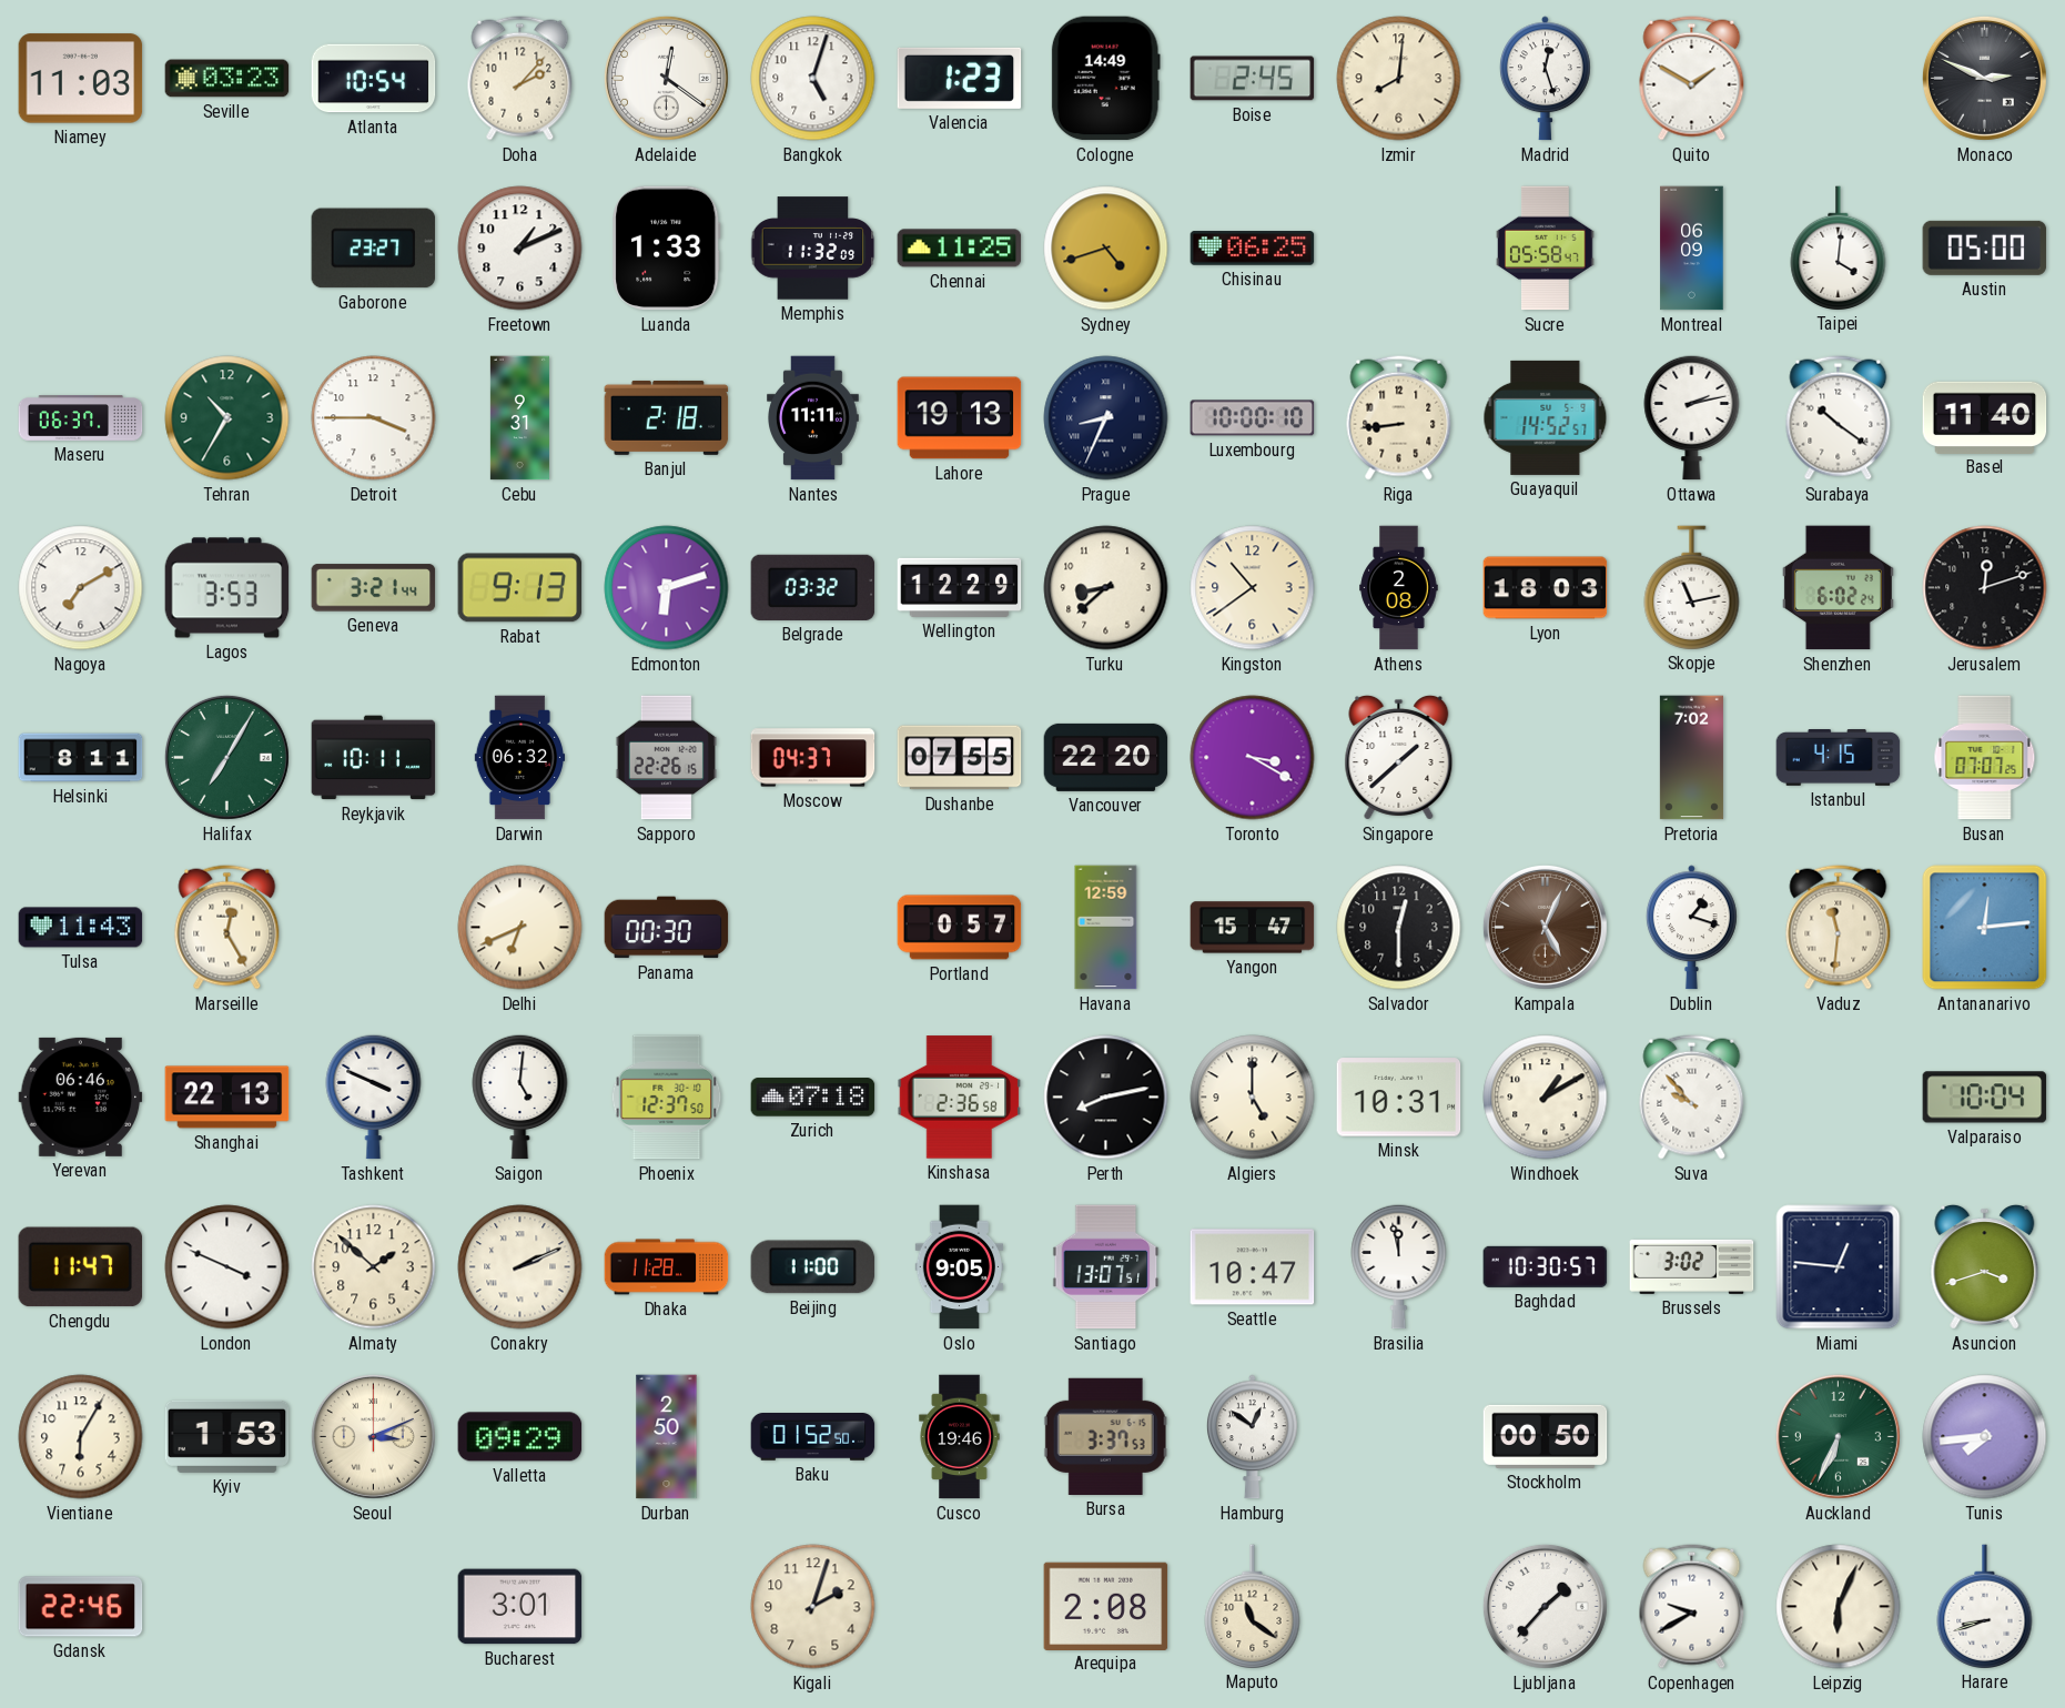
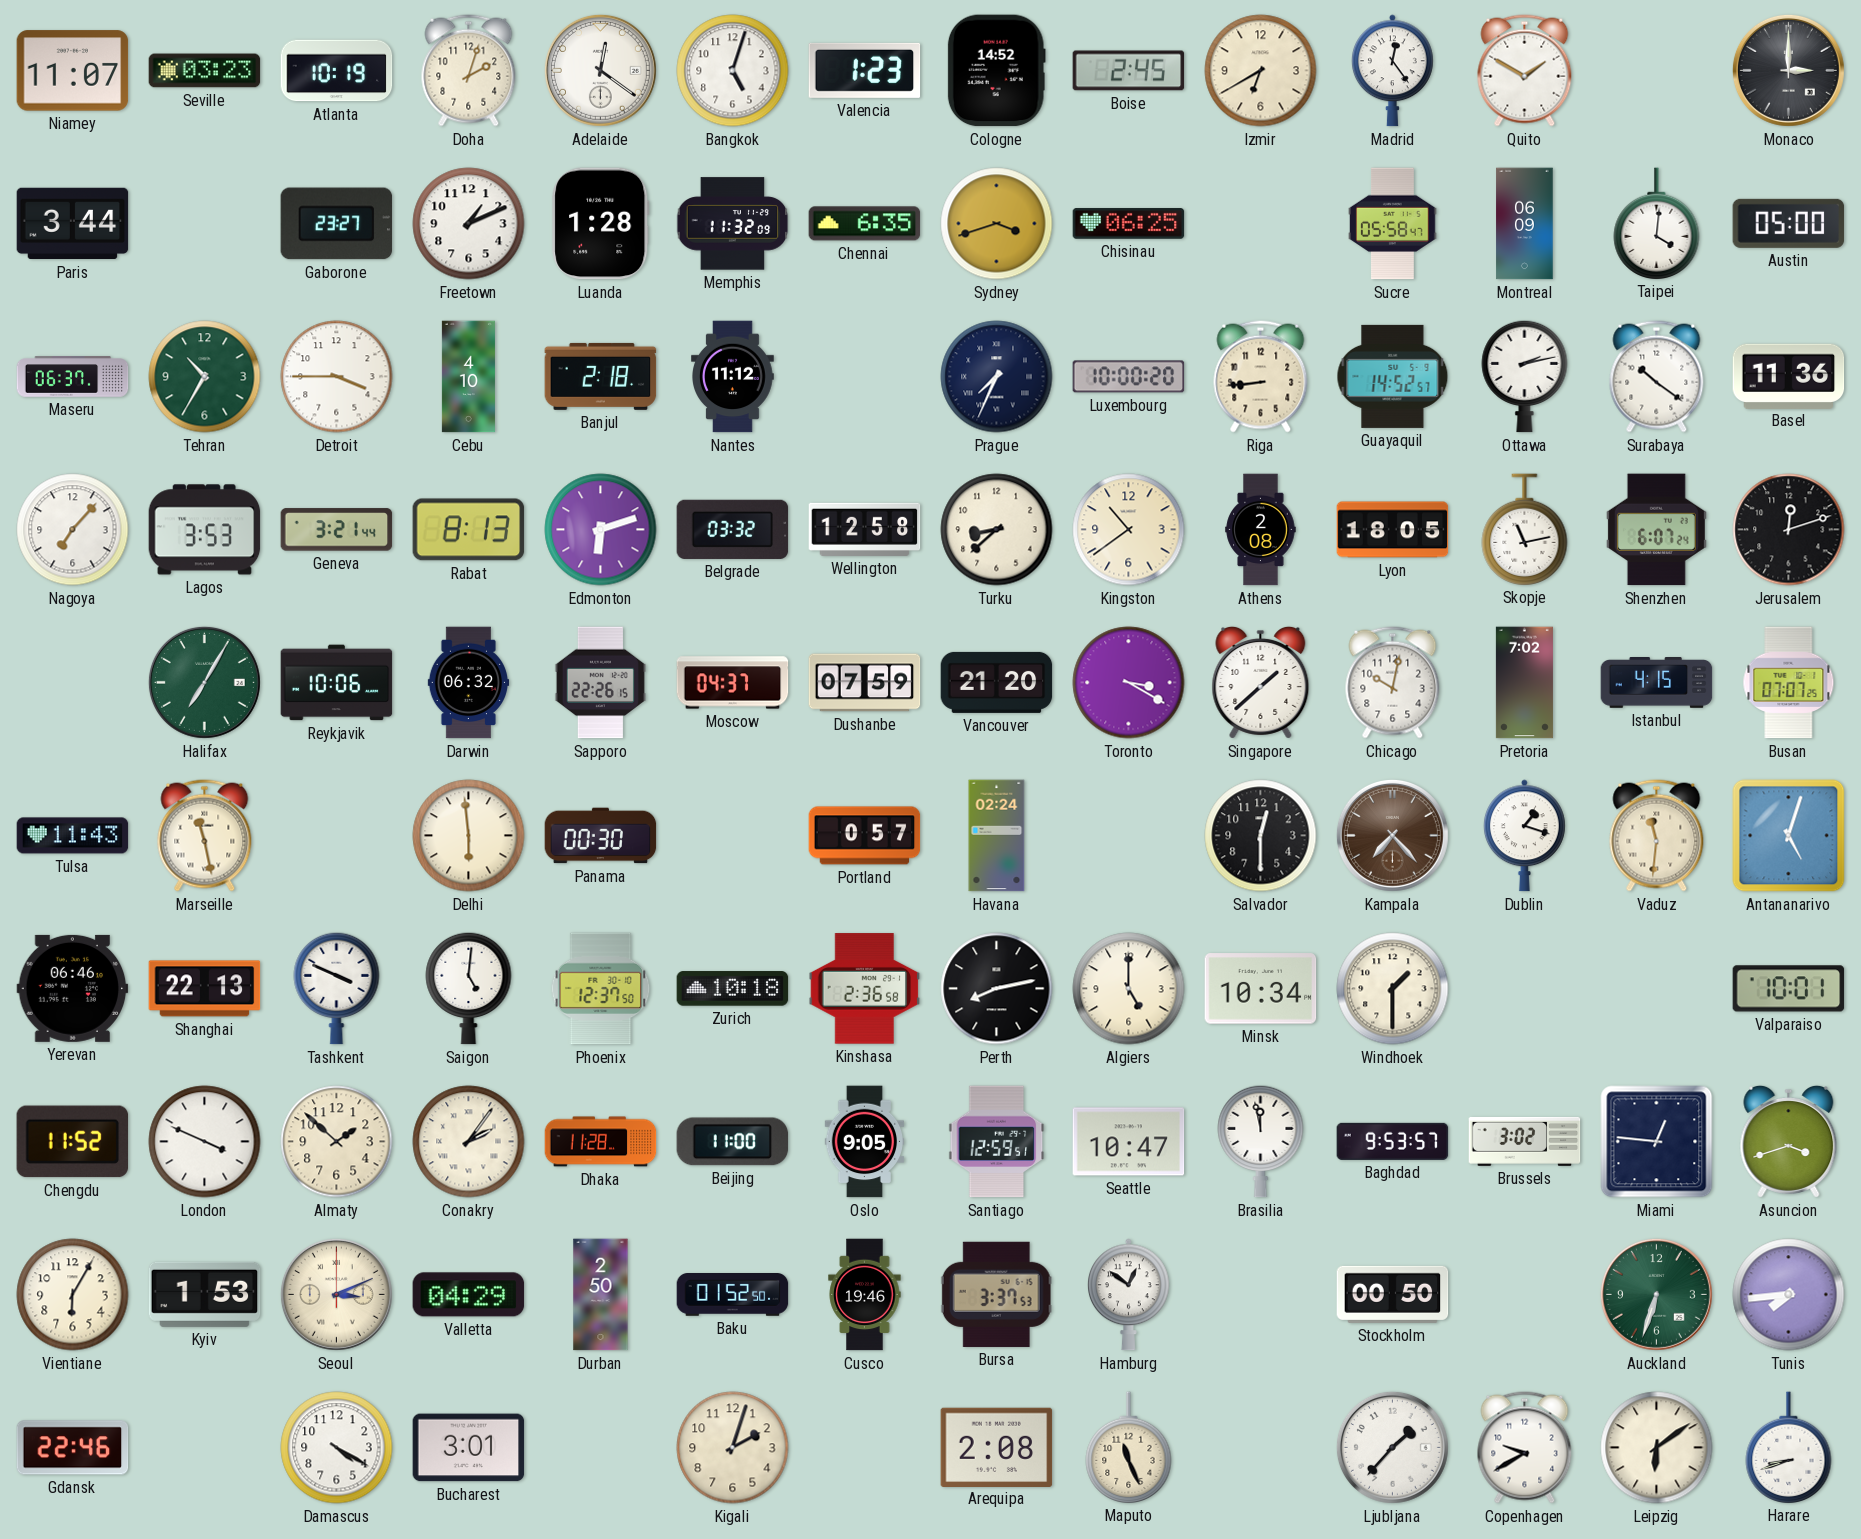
Niamey: 11:03 -> 11:07 (73, 71)
Atlanta: 10:54 -> 10:19 (337, 71)
Doha: 2:07 -> 2:03 (469, 71)
Cologne: 14:49 -> 14:52 (996, 71)
Izmir: 8:01 -> 6:40 (1261, 71)
Madrid: 12:27 -> 12:24 (1393, 71)
Monaco: 2:49 -> 3:00 (1788, 70)
Paris: none -> 3:44 (73, 224)
Luanda: 1:33 -> 1:28 (601, 224)
Chennai: 11:25 -> 6:35 (865, 224)
Sydney: 4:42 -> 3:42 (997, 224)
Cebu: 9:31 -> 4:10 (468, 377)
Nantes: 11:11 -> 11:12 (733, 377)
Lahore: 19:13 -> none (960, 418)
Prague: 8:34 -> 7:34 (997, 377)
Luxembourg: 10:00:10 -> 10:00:20 (1129, 377)
Basel: 11:40 -> 11:36 (1789, 376)
Nagoya: 7:10 -> 7:07 (73, 530)
Rabat: 9:13 -> 8:13 (469, 530)
Wellington: 12:29 -> 12:58 (865, 529)
Lyon: 18:03 -> 18:05 (1393, 530)
Shenzhen: 6:02 -> 6:07 (1656, 530)
Helsinki: 8:11 -> none (81, 758)
Reykjavik: 10:11 -> 10:06 (337, 683)
Dushanbe: 07:55 -> 07:59 (865, 683)
Vancouver: 22:20 -> 21:20 (997, 682)
Chicago: none -> 10:02 (1393, 683)
Marseille: 12:25 -> 11:28 (205, 836)
Delhi: 6:41 -> 5:59 (469, 836)
Havana: 12:59 -> 02:24 (997, 836)
Yangon: 15:47 -> none (1253, 928)
Kampala: 5:04 -> 7:23 (1392, 835)
Antananarivo: 12:14 -> 5:03 (1789, 836)
Zurich: 07:18 -> 10:18 (733, 989)
Minsk: 10:31 -> 10:34 (1261, 989)
Windhoek: 1:10 -> 1:30 (1393, 989)
Suva: 9:53 -> none (1692, 1098)
Valparaiso: 10:04 -> 10:01 (1789, 989)
Chengdu: 11:47 -> 11:52 (73, 1142)
Conakry: 2:11 -> 2:06 (469, 1142)
Santiago: 13:07 -> 12:59 (997, 1142)
Baghdad: 10:30 -> 9:53 (1393, 1141)
Valletta: 09:29 -> 04:29 (469, 1295)
Auckland: 6:34 -> 6:33 (1656, 1294)
Damascus: none -> 4:20 (337, 1448)
Maputo: 11:21 -> 11:26 (1129, 1447)
Leipzig: 6:04 -> 6:09 (1657, 1448)
